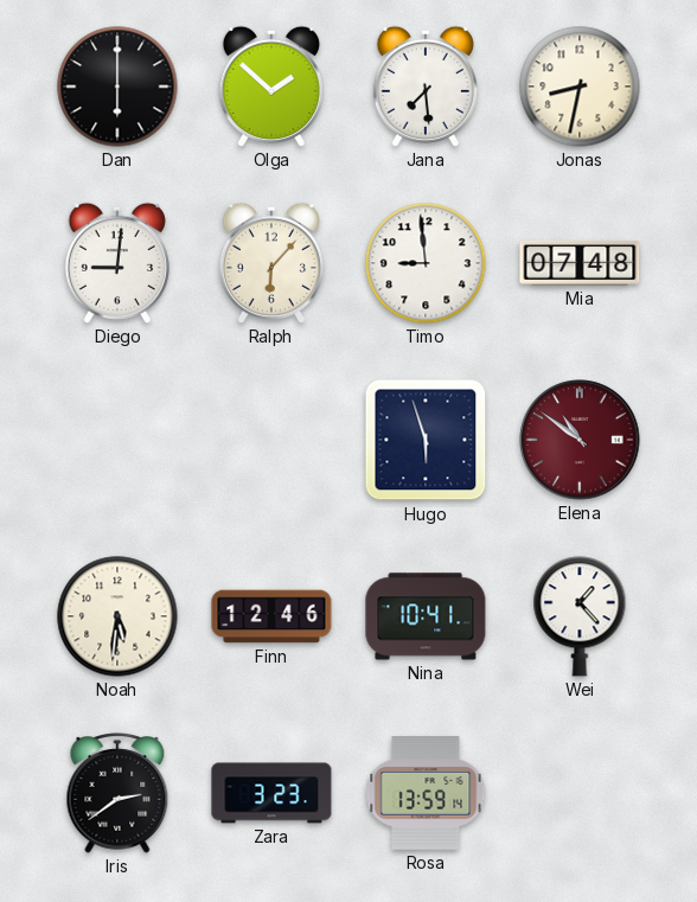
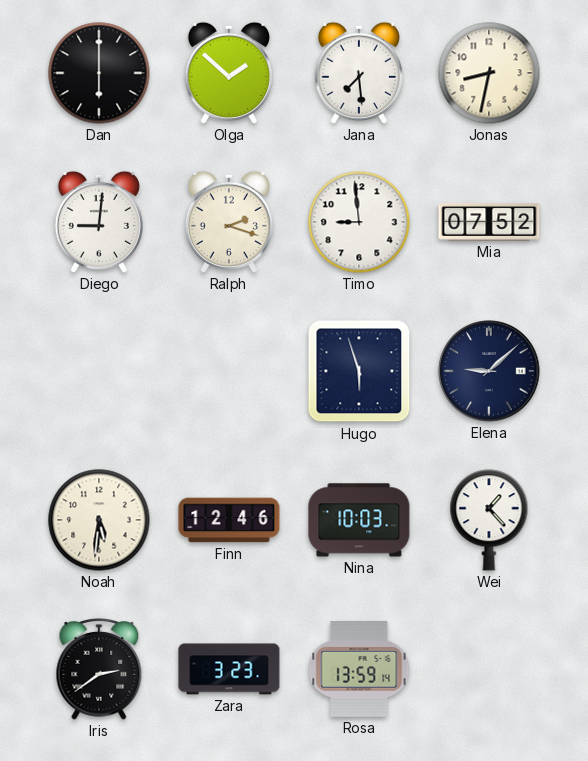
Ralph: 6:07 -> 2:18 (229, 222)
Mia: 07:48 -> 07:52 (489, 223)
Elena: 10:51 -> 9:08 (489, 371)
Elena dial: burgundy -> navy (489, 371)
Nina: 10:41 -> 10:03 (359, 520)
